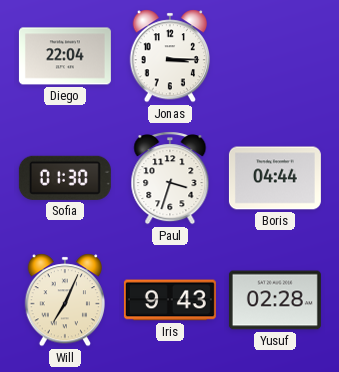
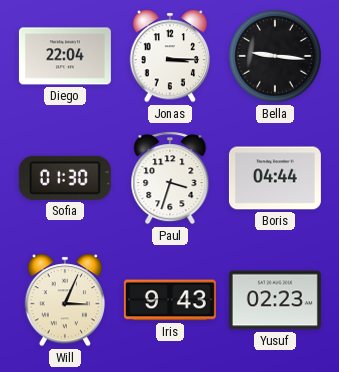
Bella: none -> 9:16 (275, 56)
Will: 7:04 -> 3:04 (64, 300)
Yusuf: 02:28 -> 02:23 (275, 300)
